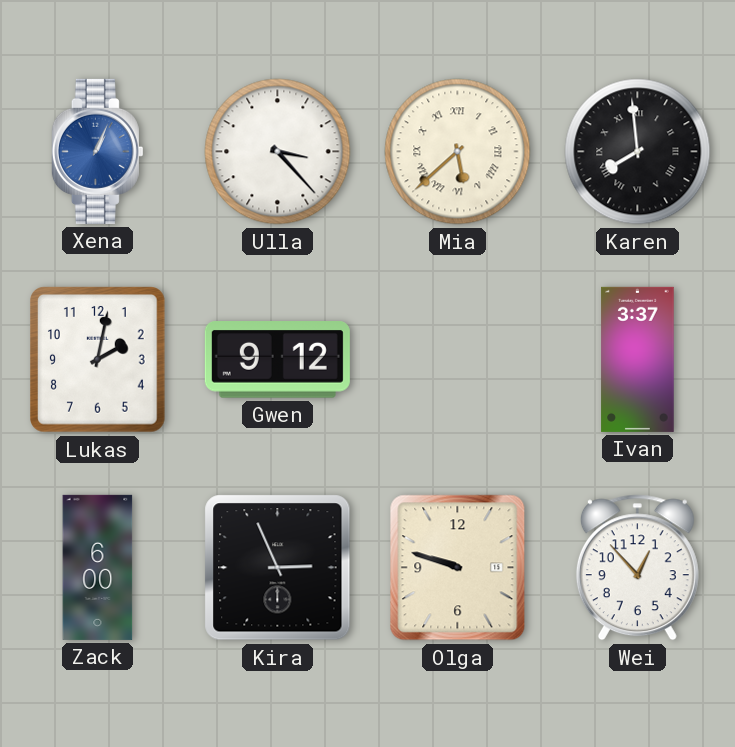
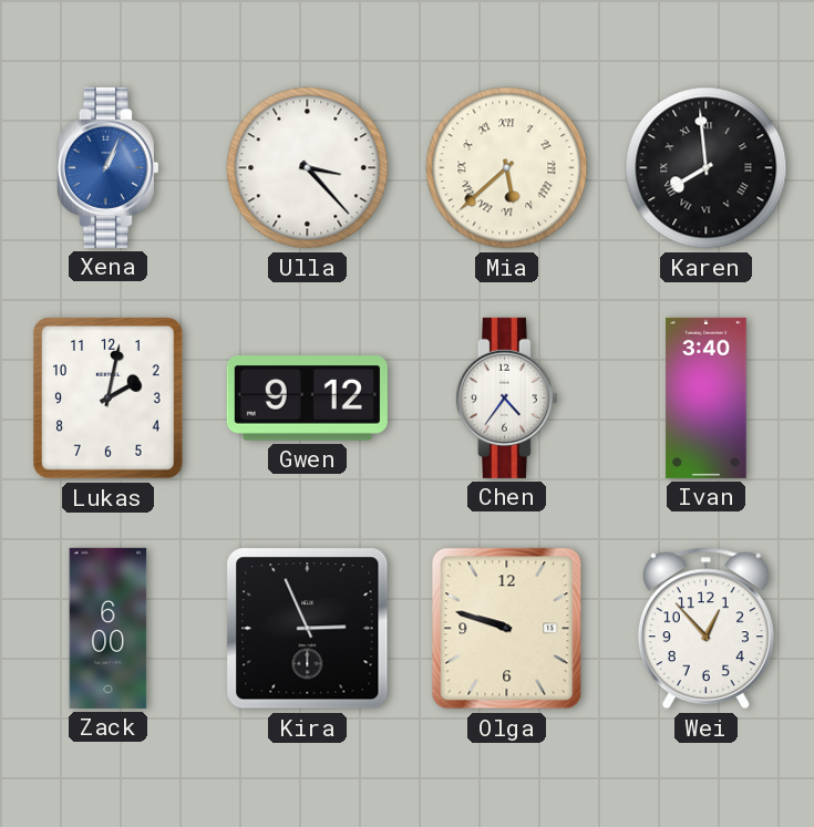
Chen: none -> 4:36 (506, 397)
Ivan: 3:37 -> 3:40 (707, 397)
